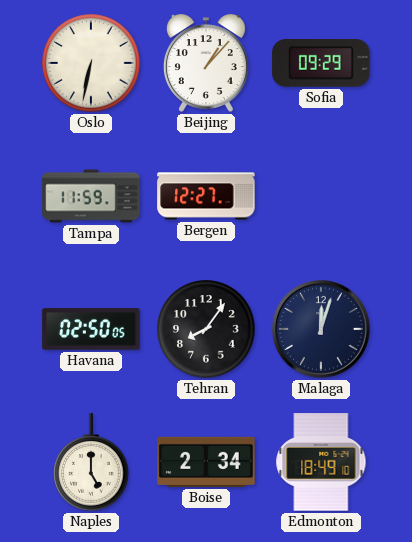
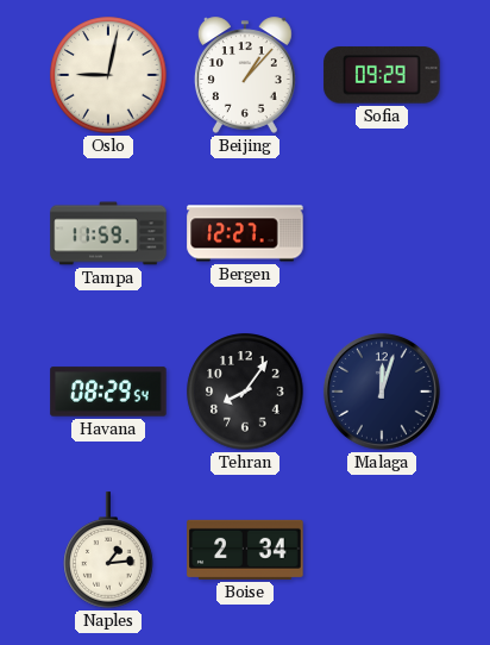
Oslo: 6:32 -> 9:02 (108, 75)
Havana: 02:50 -> 08:29 (108, 392)
Naples: 5:00 -> 1:14 (108, 550)
Edmonton: 18:49 -> none (321, 462)
